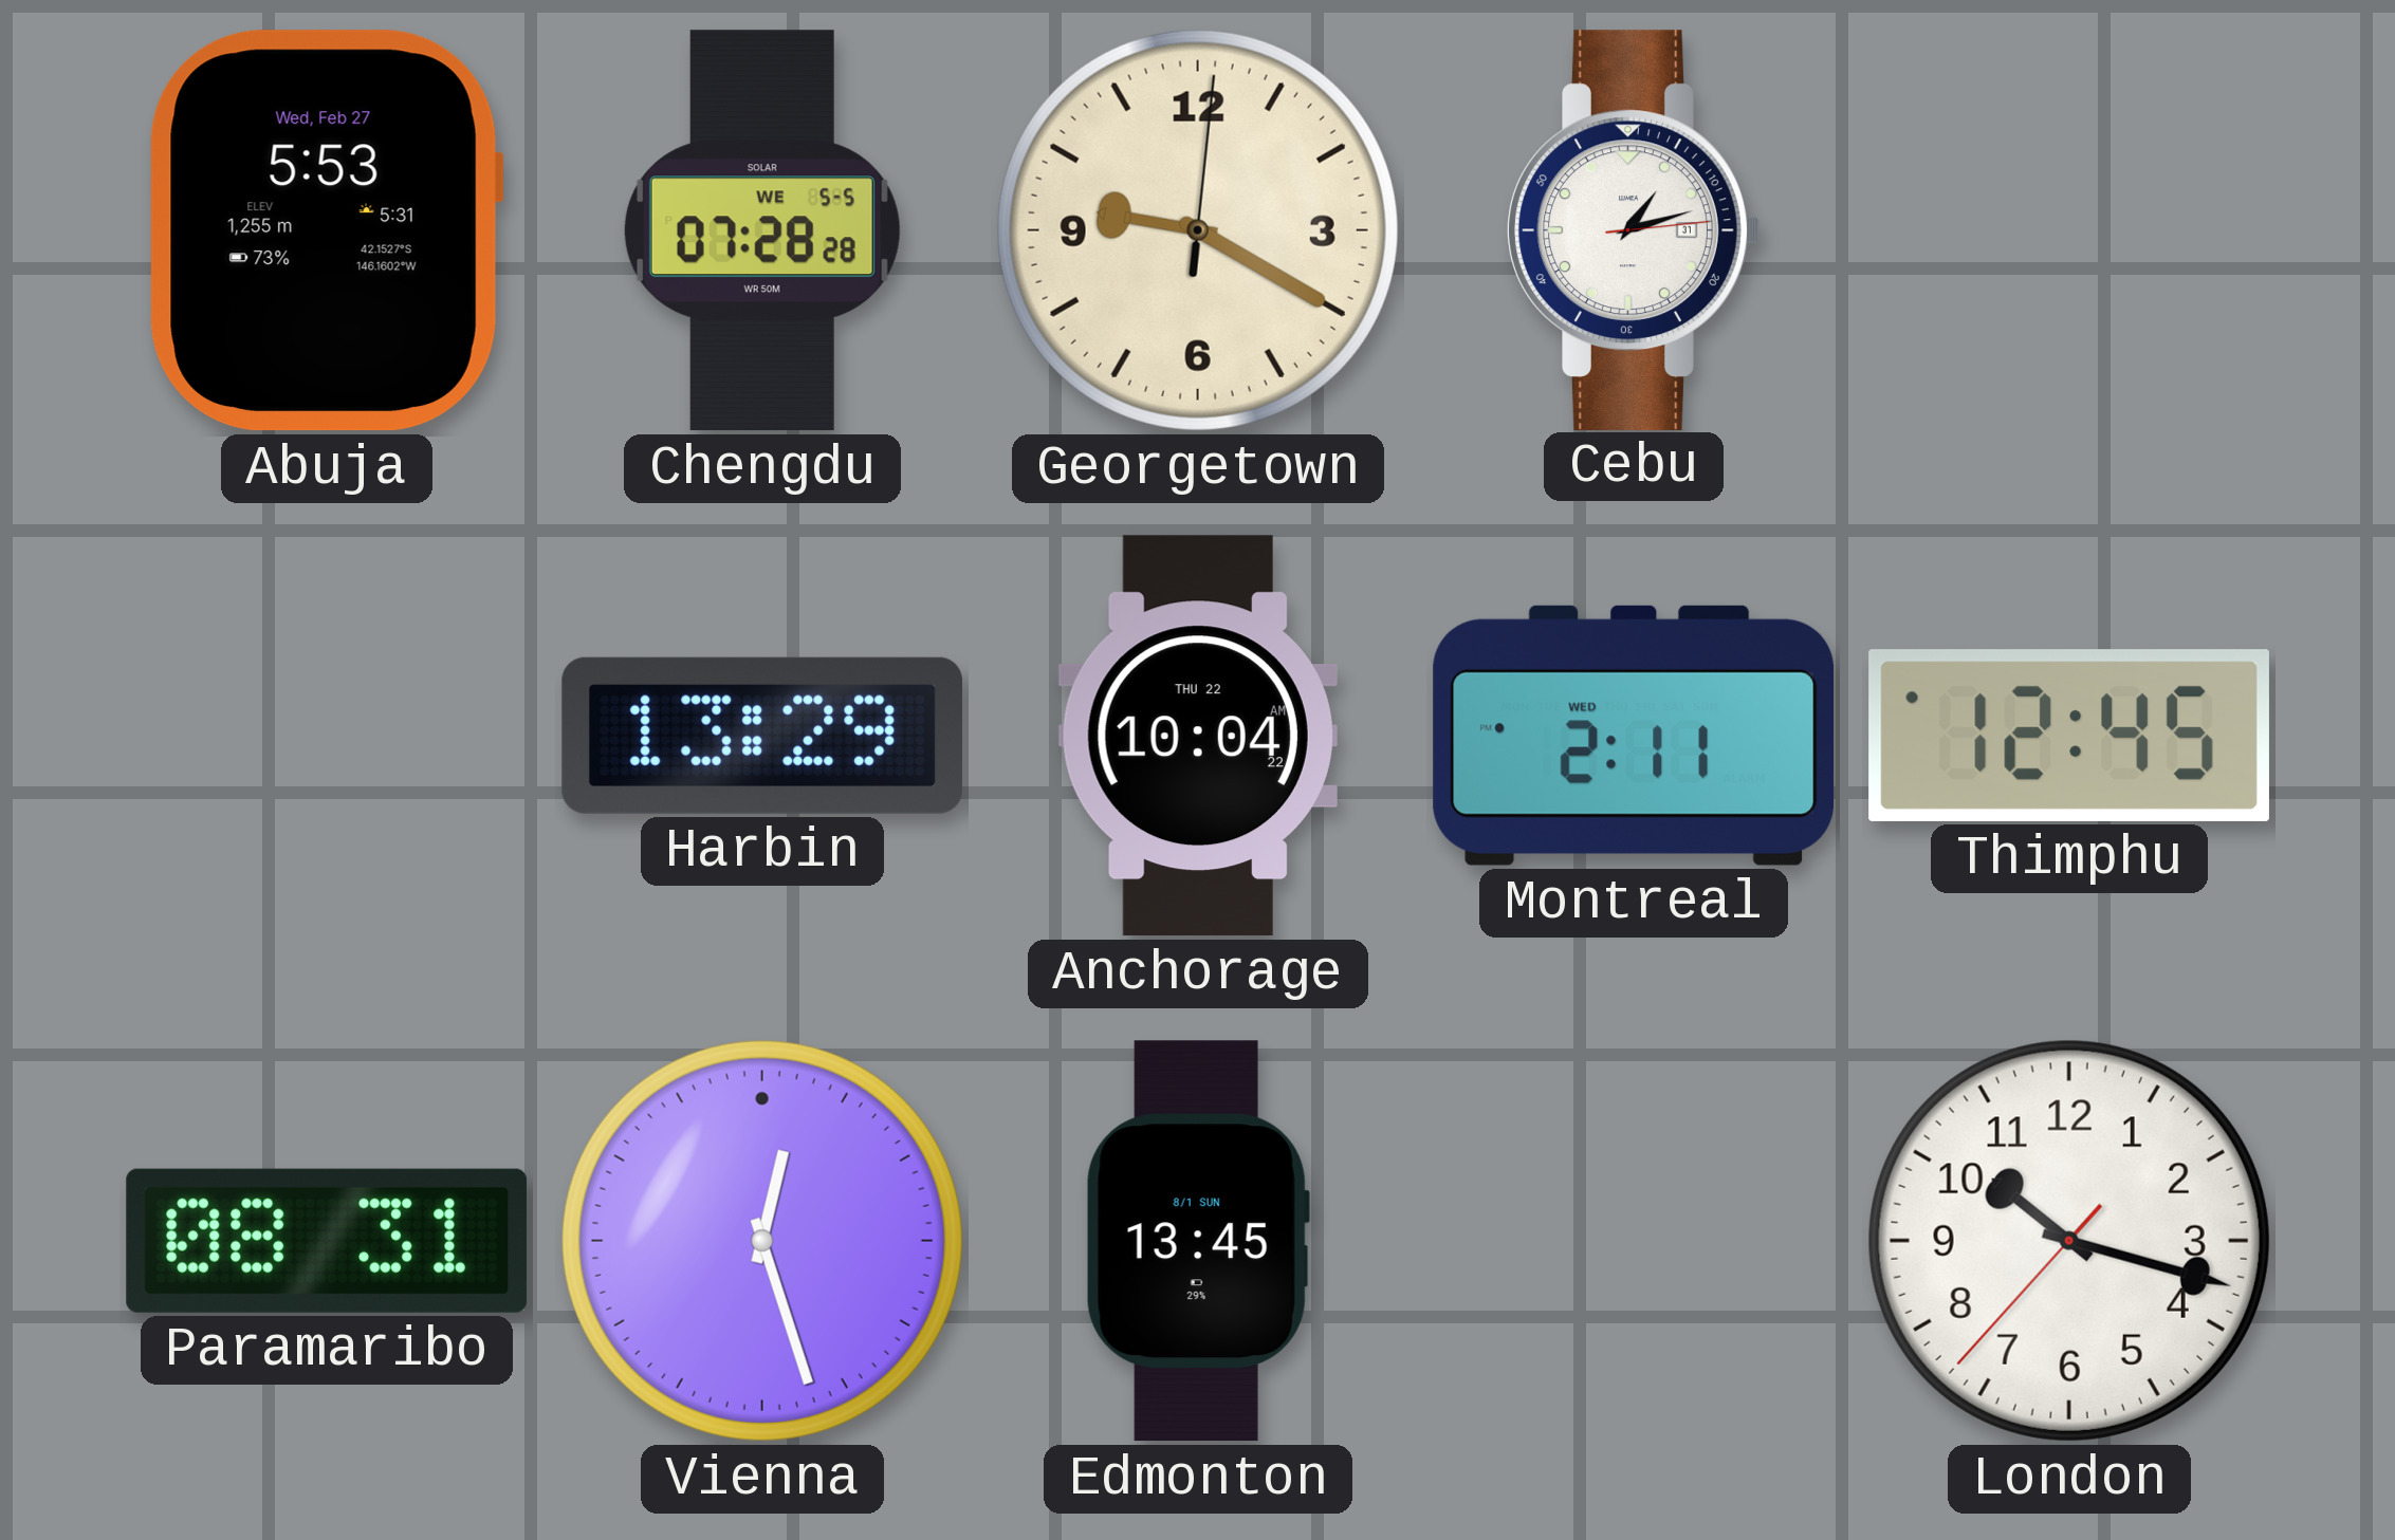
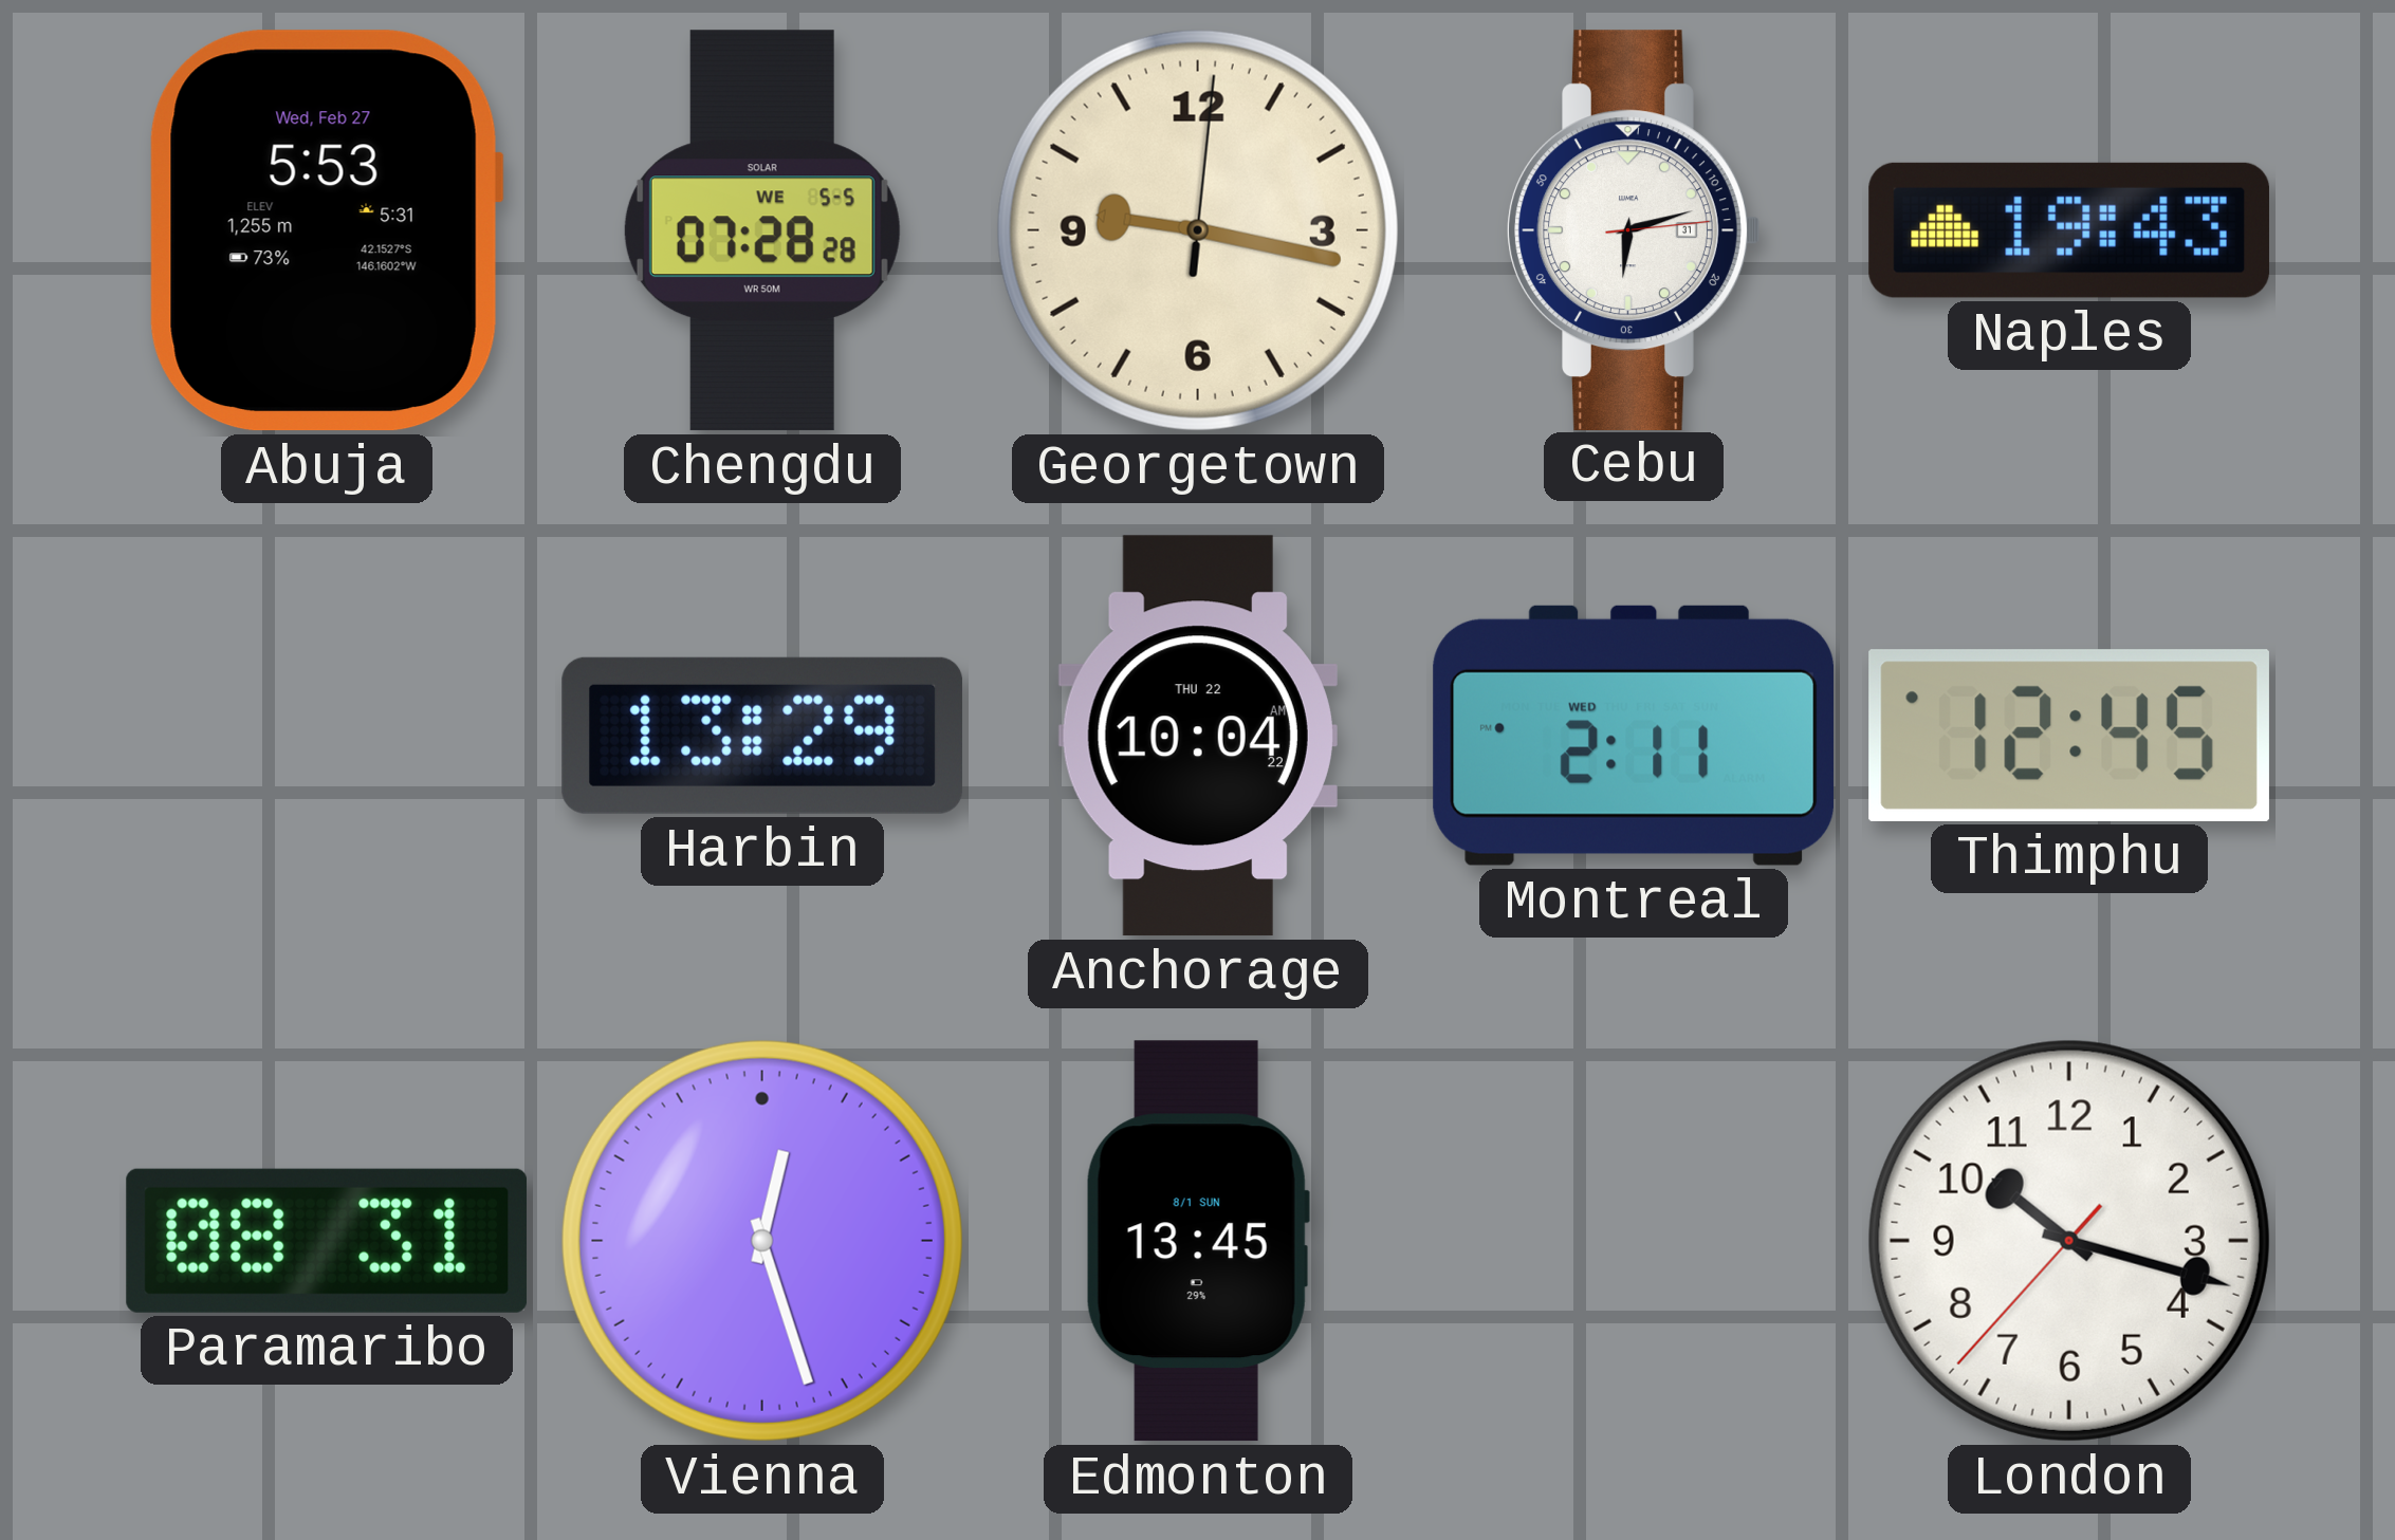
Georgetown: 9:20 -> 9:17 (1198, 230)
Cebu: 1:12 -> 6:12 (1634, 229)
Naples: none -> 19:43 (2069, 230)
